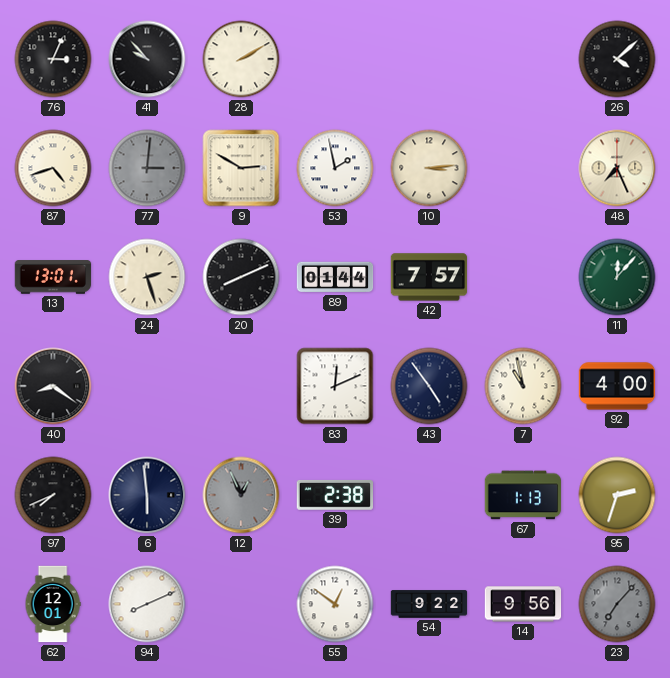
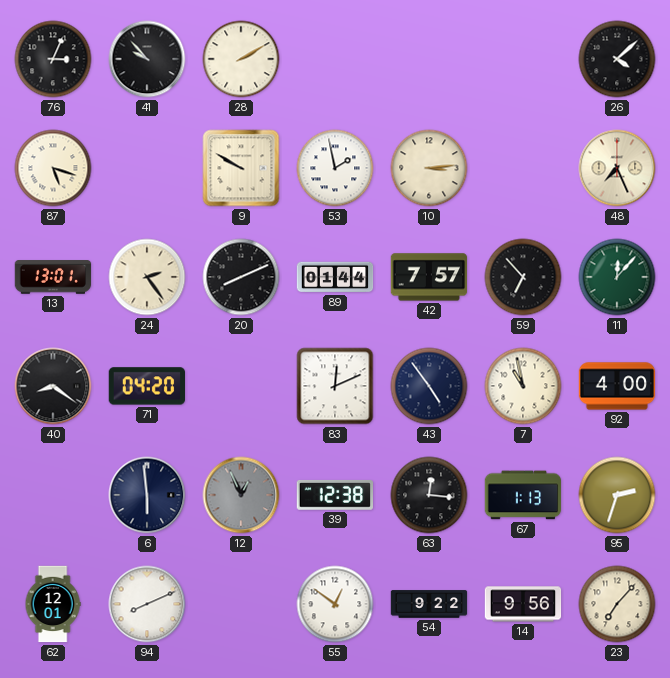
87: 4:42 -> 5:18 (53, 168)
77: 3:01 -> none (147, 168)
9: 2:50 -> 9:50 (241, 168)
24: 2:27 -> 2:24 (147, 277)
59: none -> 6:53 (523, 277)
71: none -> 04:20 (146, 386)
97: 7:41 -> none (53, 495)
39: 2:38 -> 12:38 (334, 495)
63: none -> 12:16 (429, 495)
23 dial: grey -> cream (617, 604)
